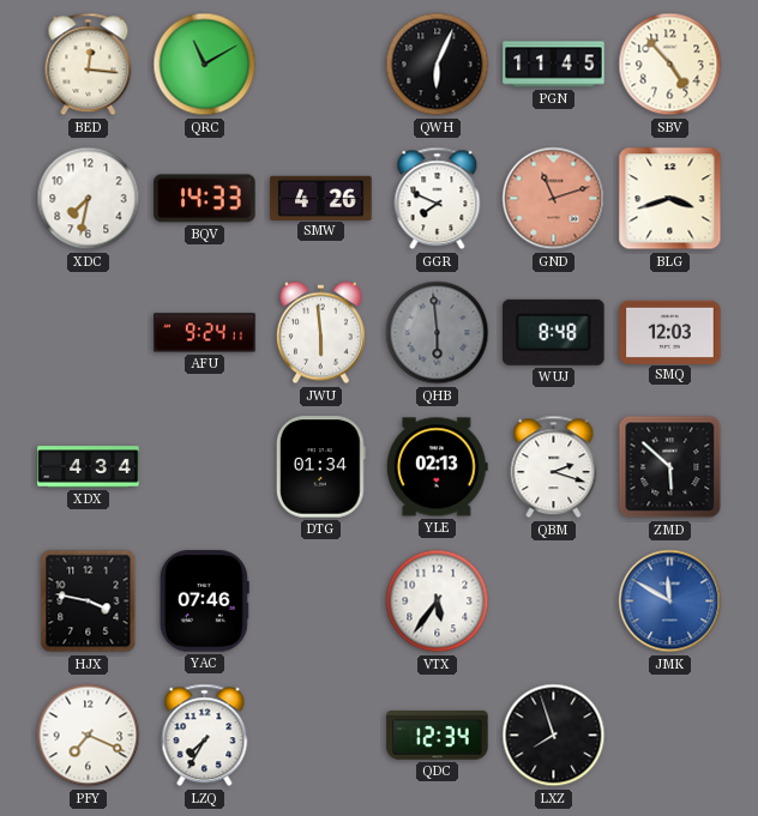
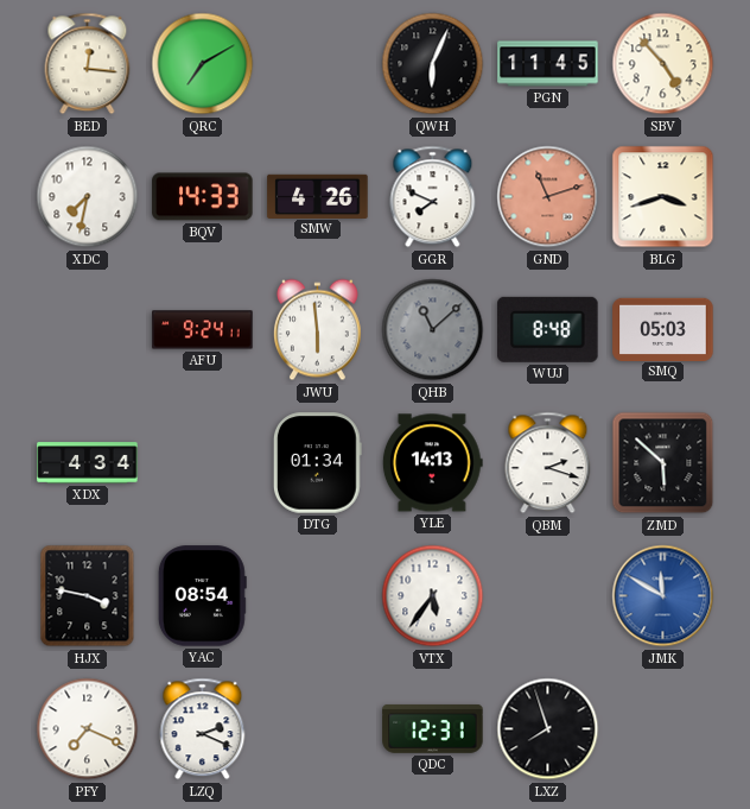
QRC: 11:10 -> 7:10 (203, 64)
QHB: 5:59 -> 11:08 (433, 330)
SMQ: 12:03 -> 05:03 (663, 329)
YLE: 02:13 -> 14:13 (432, 463)
YAC: 07:46 -> 08:54 (202, 596)
LZQ: 7:35 -> 2:19 (203, 729)
QDC: 12:34 -> 12:31 (433, 728)
